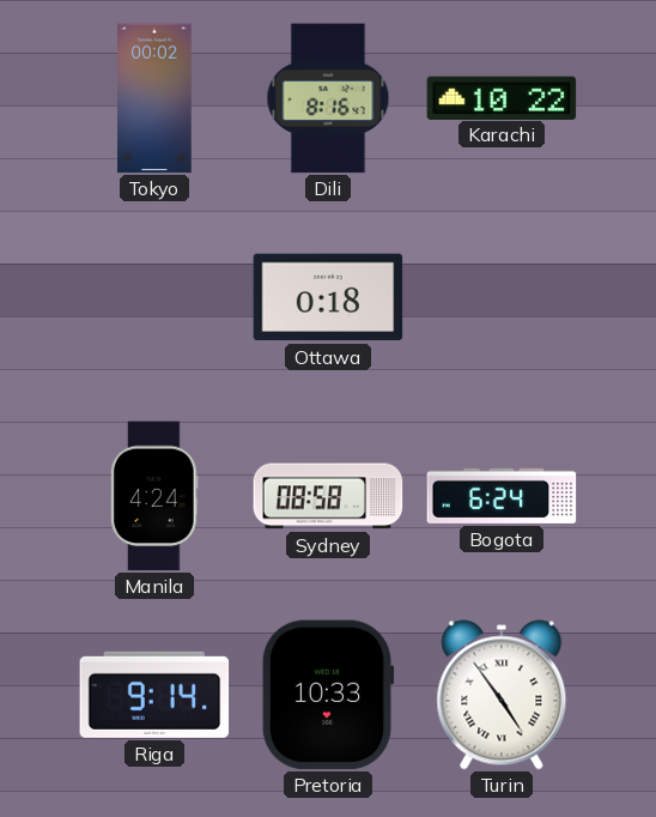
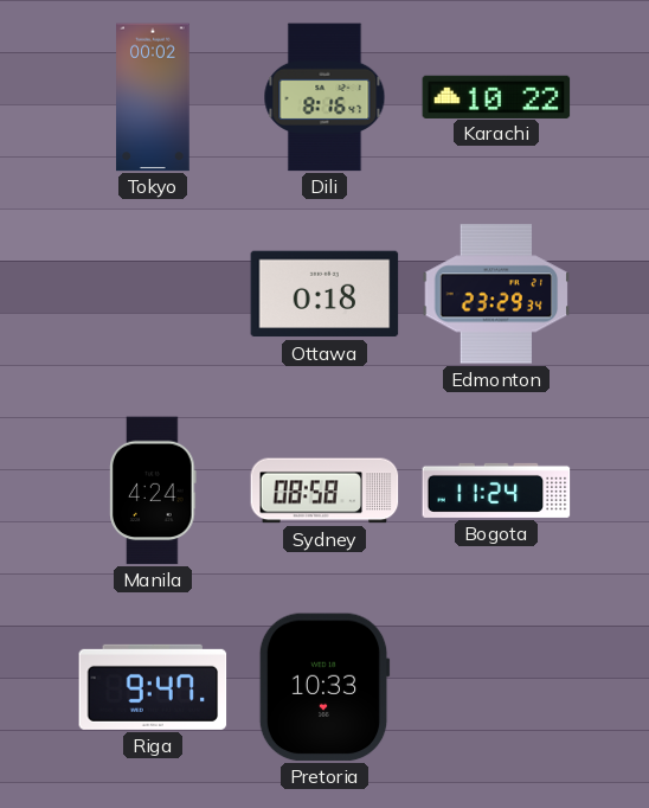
Edmonton: none -> 23:29 (496, 294)
Bogota: 6:24 -> 11:24 (496, 490)
Riga: 9:14 -> 9:47 (153, 687)
Turin: 4:54 -> none (502, 695)
